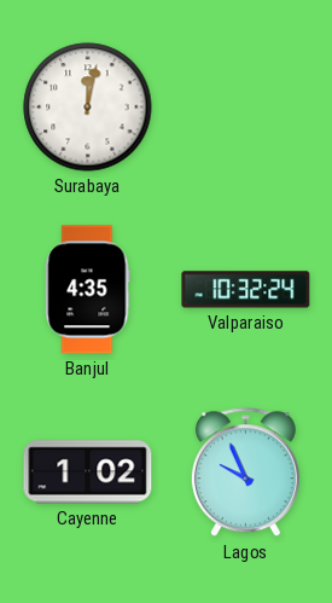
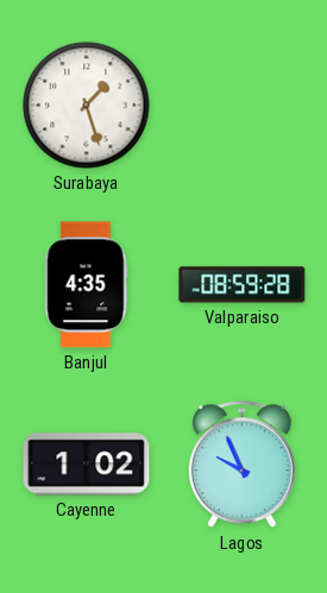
Surabaya: 12:02 -> 1:27 (87, 106)
Valparaiso: 10:32 -> 08:59 (243, 285)
